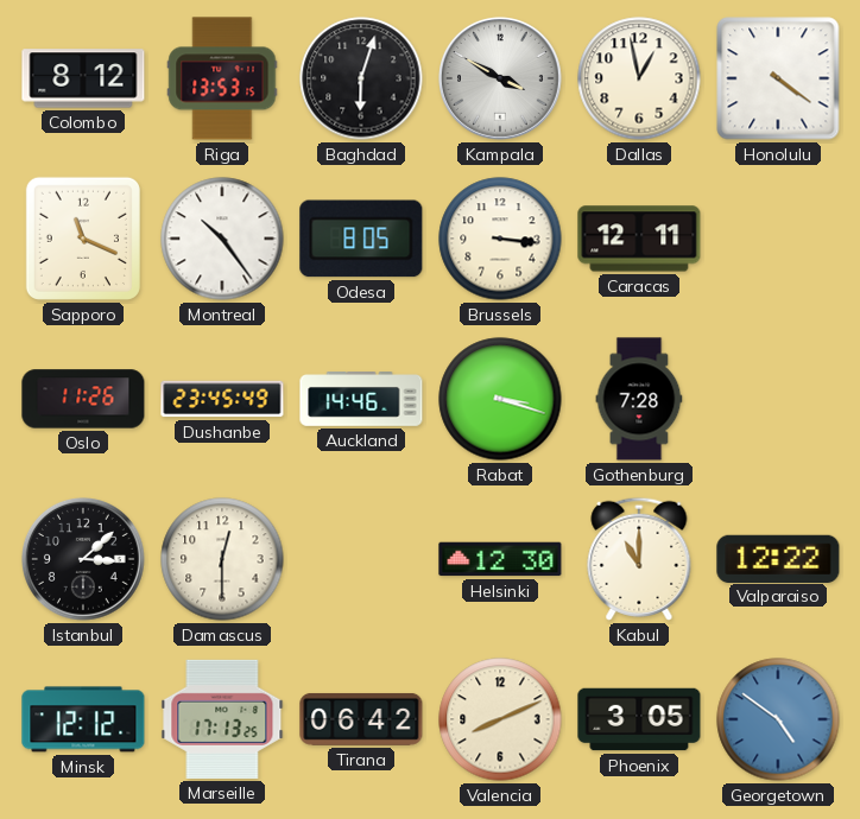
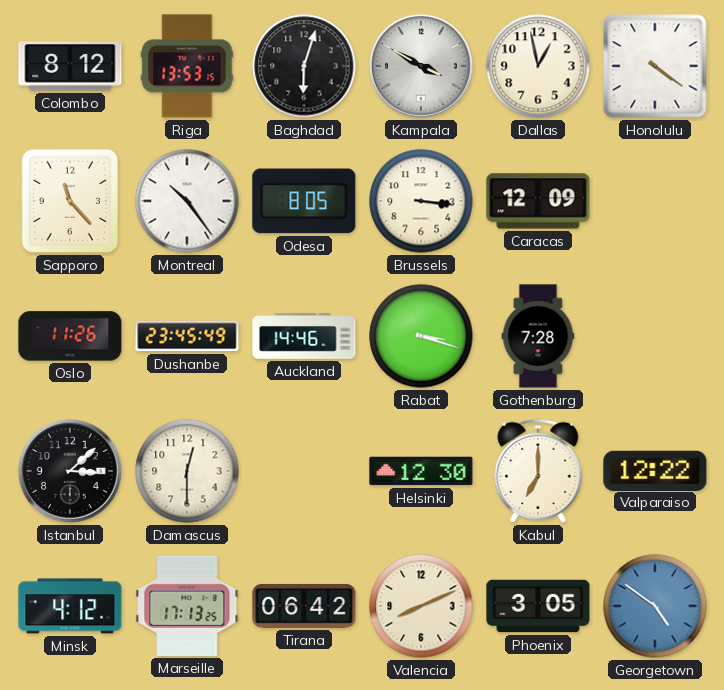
Sapporo: 11:19 -> 11:23 (70, 201)
Caracas: 12:11 -> 12:09 (538, 201)
Kabul: 11:00 -> 7:00 (538, 471)
Minsk: 12:12 -> 4:12 (70, 606)
